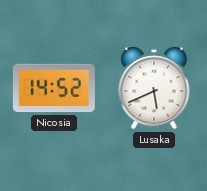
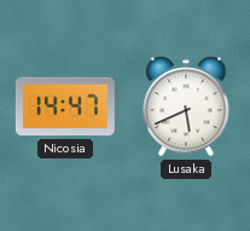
Nicosia: 14:52 -> 14:47 (65, 106)
